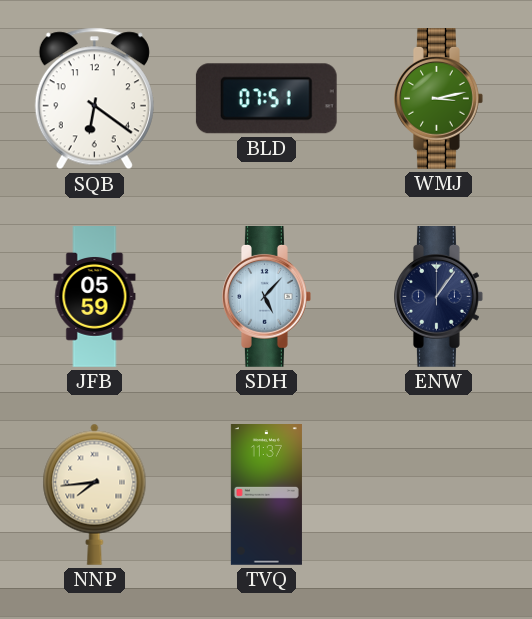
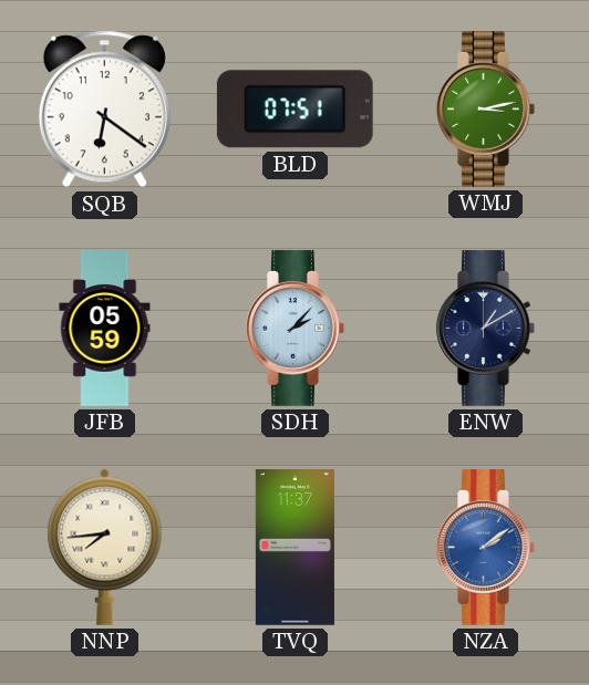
SDH: 5:07 -> 2:07 (296, 329)
ENW: 1:06 -> 1:10 (486, 329)
NZA: none -> 2:09 (486, 548)
